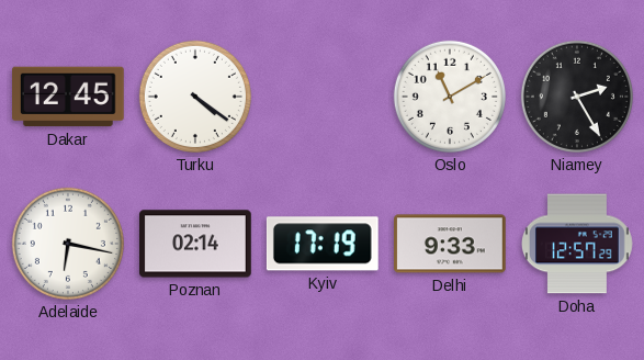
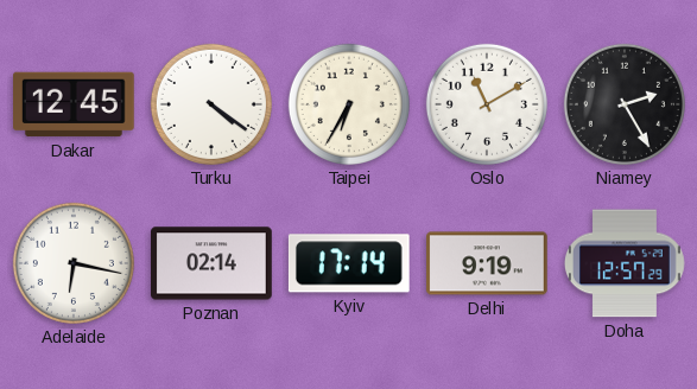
Taipei: none -> 6:35 (349, 104)
Kyiv: 17:19 -> 17:14 (349, 263)
Delhi: 9:33 -> 9:19 (488, 263)
